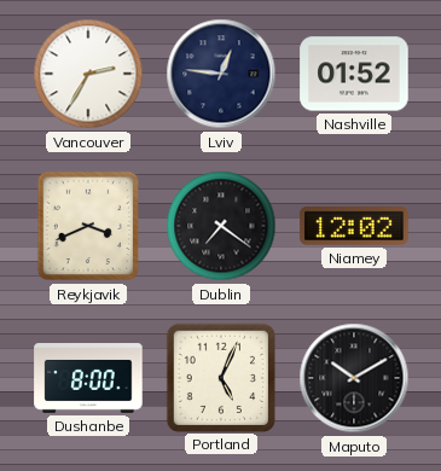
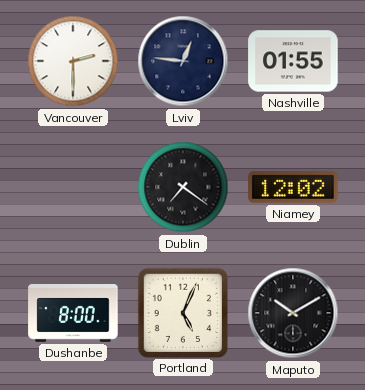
Vancouver: 2:35 -> 2:30 (73, 61)
Nashville: 01:52 -> 01:55 (293, 61)
Reykjavik: 3:41 -> none (87, 226)
